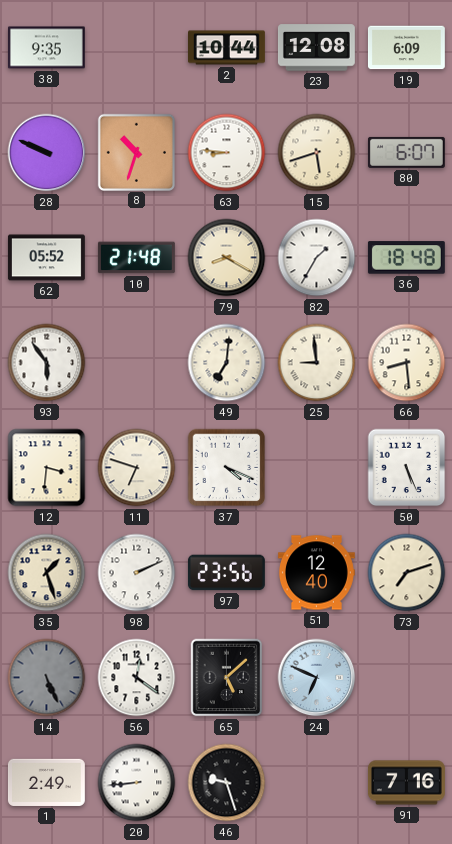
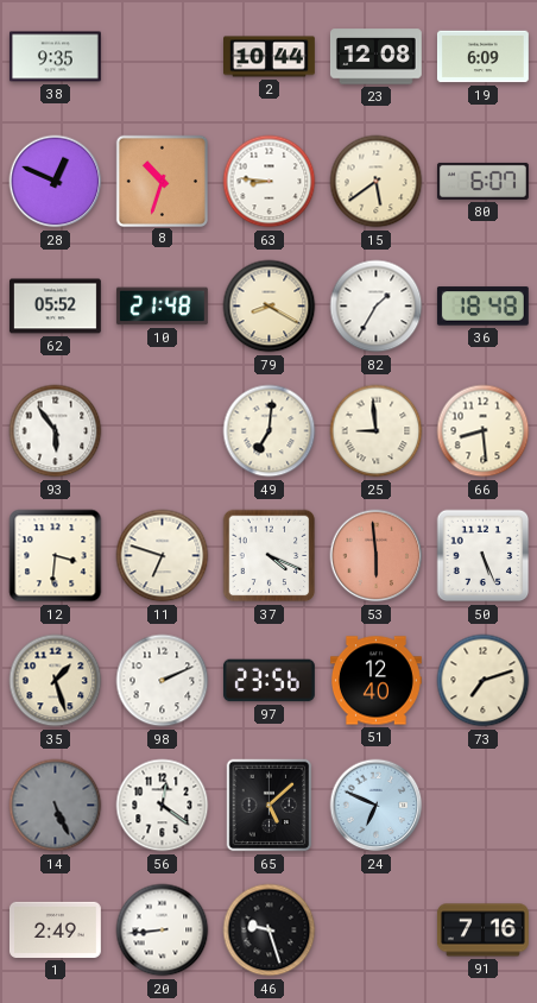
28: 9:49 -> 12:49 (56, 182)
15: 5:42 -> 5:39 (377, 182)
53: none -> 5:59 (377, 556)
